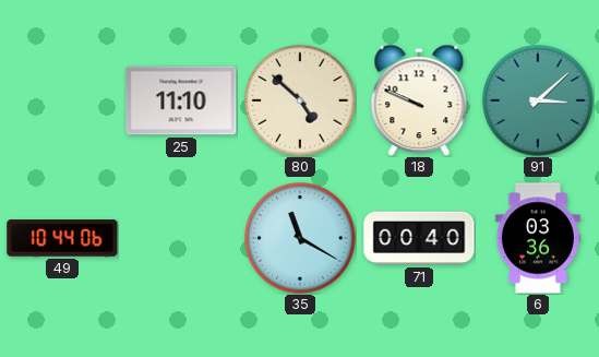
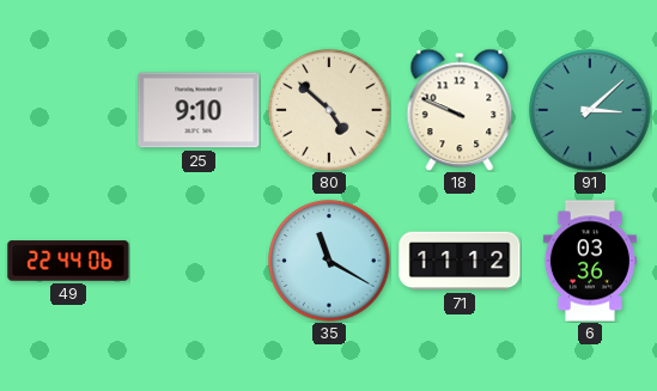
25: 11:10 -> 9:10 (199, 110)
49: 10:44 -> 22:44 (68, 261)
71: 00:40 -> 11:12 (460, 261)
